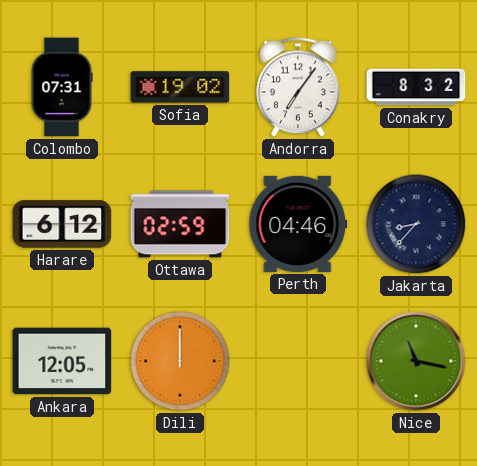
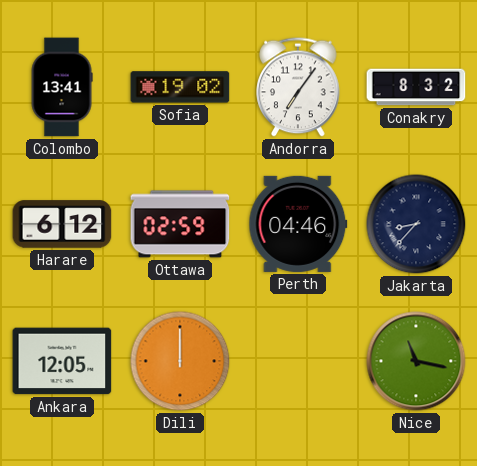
Colombo: 07:31 -> 13:41 (62, 87)
